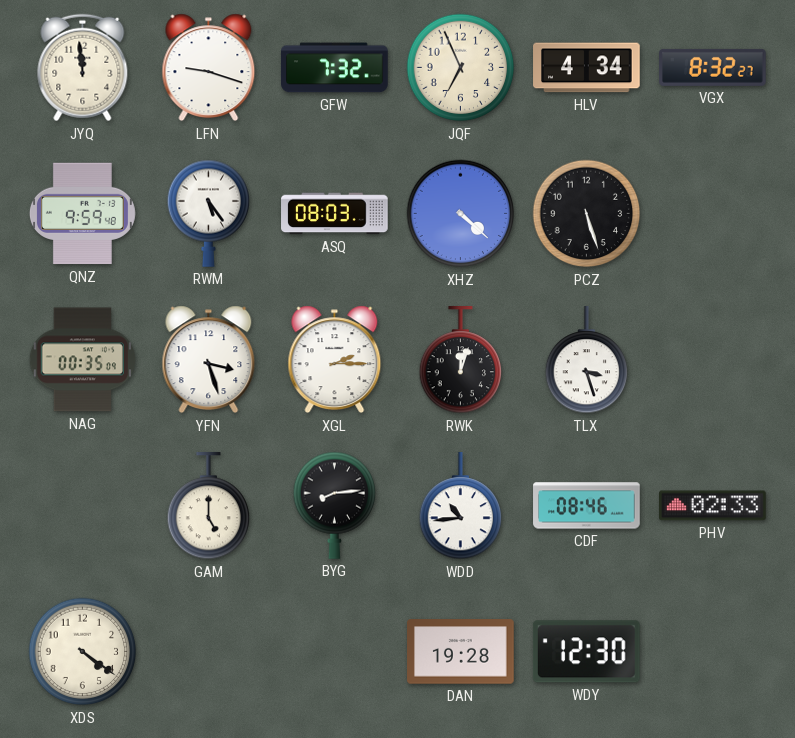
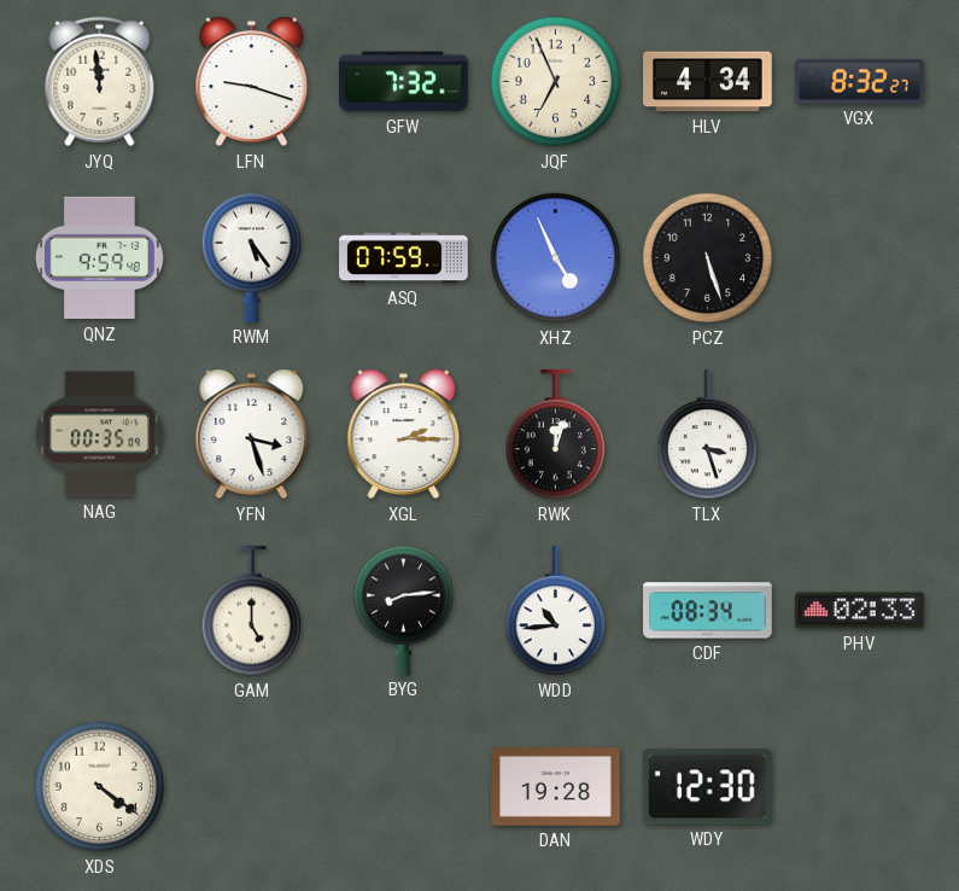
ASQ: 08:03 -> 07:59 (404, 258)
XHZ: 4:22 -> 4:56 (556, 258)
CDF: 08:46 -> 08:34 (708, 611)
